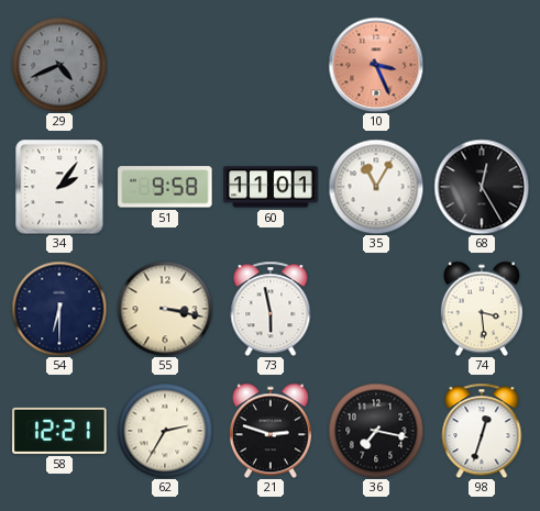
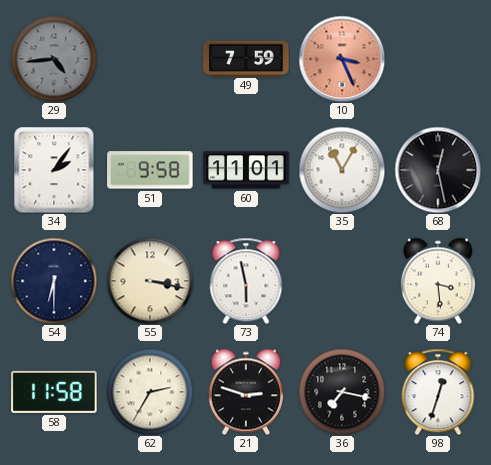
29: 4:41 -> 4:44 (54, 59)
49: none -> 7:59 (246, 58)
68: 12:25 -> 12:28 (438, 170)
58: 12:21 -> 11:58 (54, 392)
